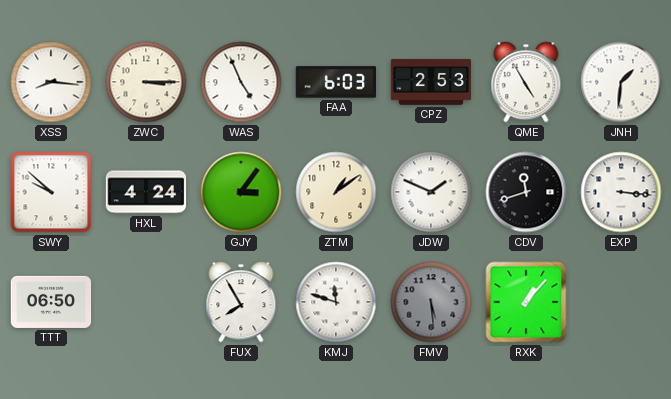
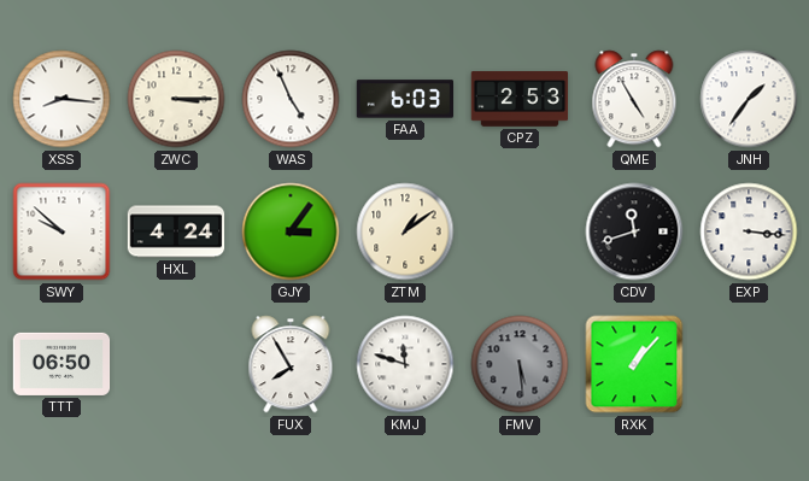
JNH: 1:31 -> 1:36 (749, 99)
JDW: 1:49 -> none (431, 192)
